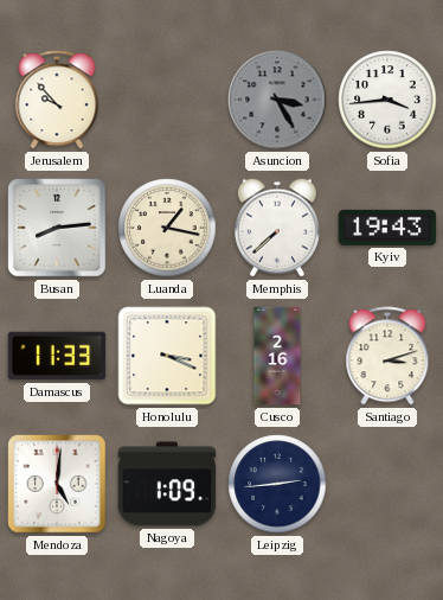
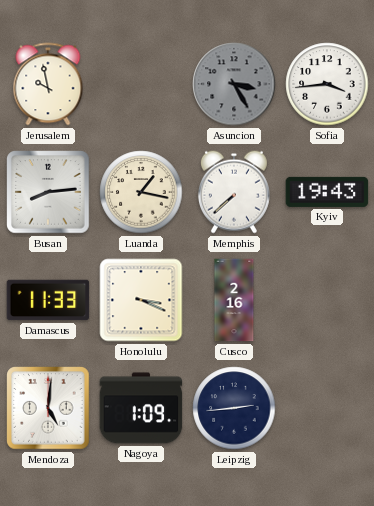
Jerusalem: 9:53 -> 9:58 (48, 84)
Santiago: 3:12 -> none (387, 356)
